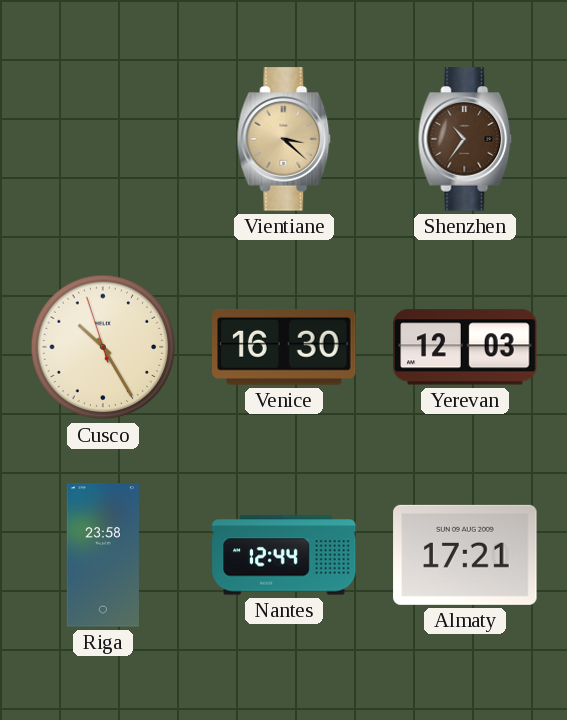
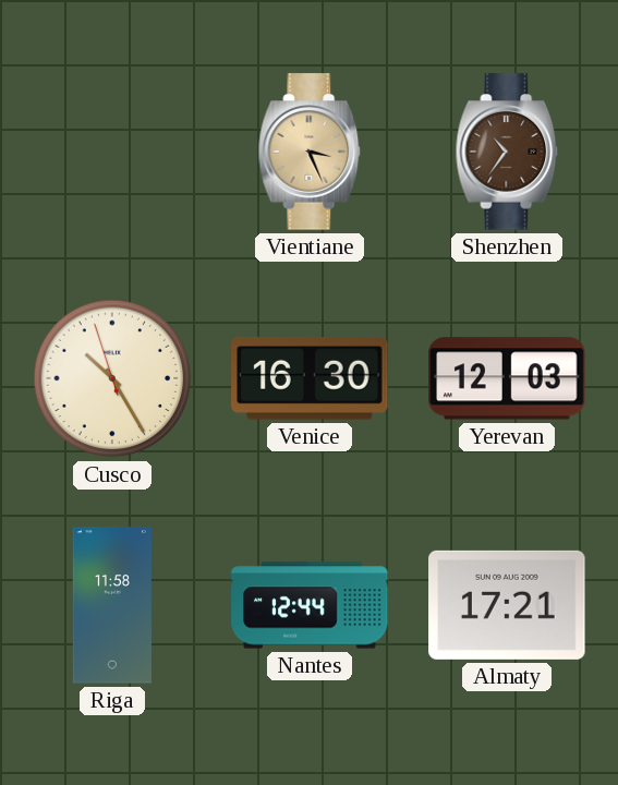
Vientiane: 3:22 -> 3:26 (310, 152)
Riga: 23:58 -> 11:58 (112, 605)
